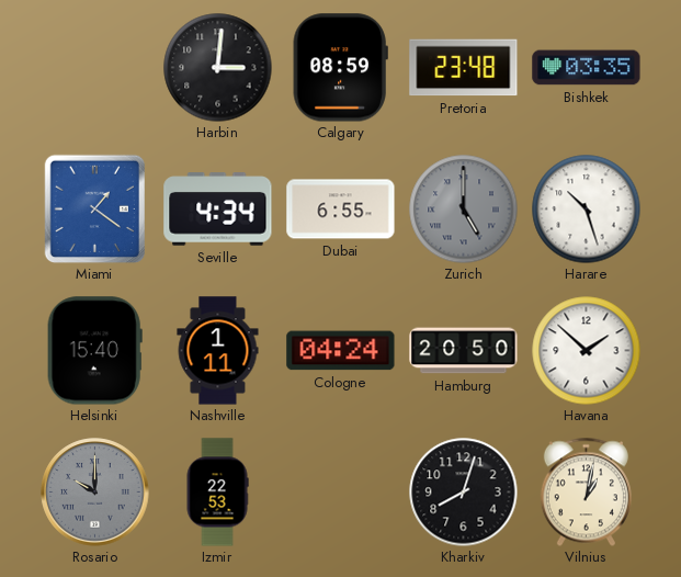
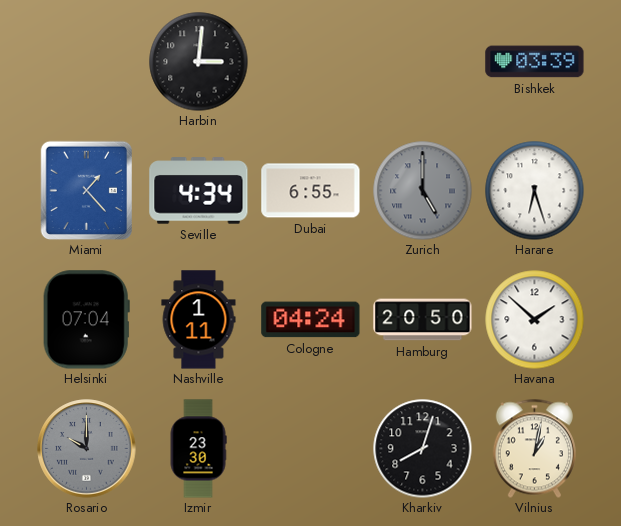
Calgary: 08:59 -> none (340, 68)
Pretoria: 23:48 -> none (464, 68)
Bishkek: 03:35 -> 03:39 (535, 62)
Miami: 1:21 -> 1:23 (86, 190)
Harare: 10:27 -> 6:27 (535, 191)
Helsinki: 15:40 -> 07:04 (86, 320)
Izmir: 22:53 -> 23:30 (198, 449)
